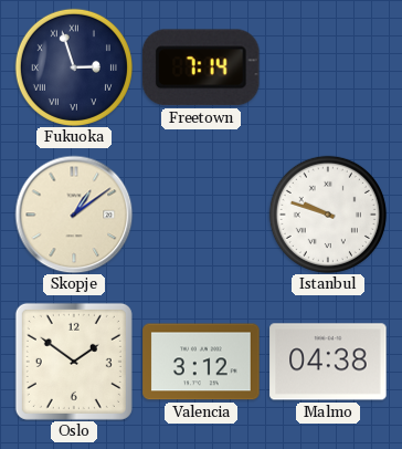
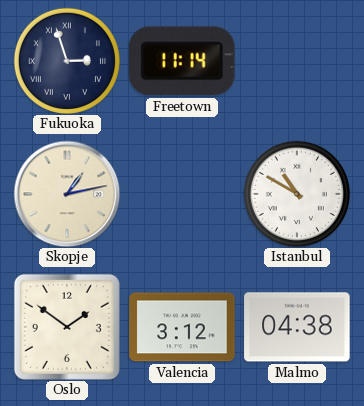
Freetown: 7:14 -> 11:14 (182, 61)
Skopje: 1:09 -> 1:13 (67, 194)
Istanbul: 9:48 -> 10:50 (297, 194)
